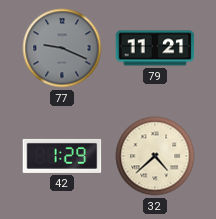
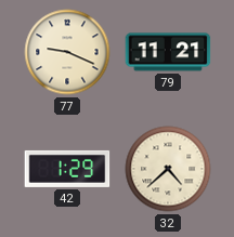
77 dial: grey -> cream (67, 52)
